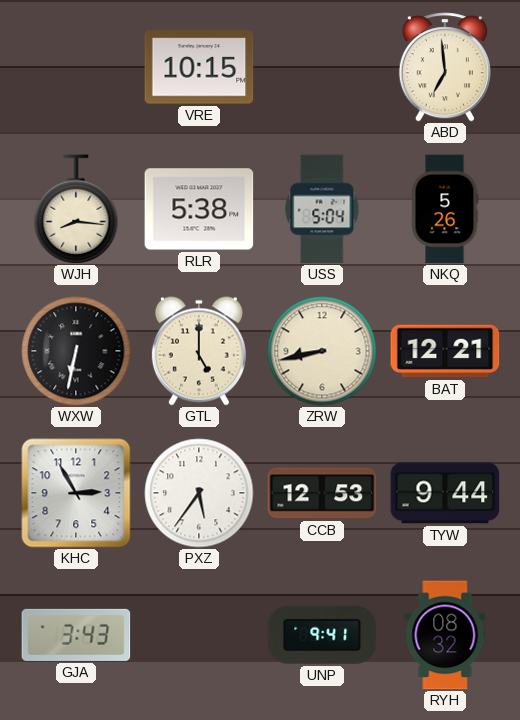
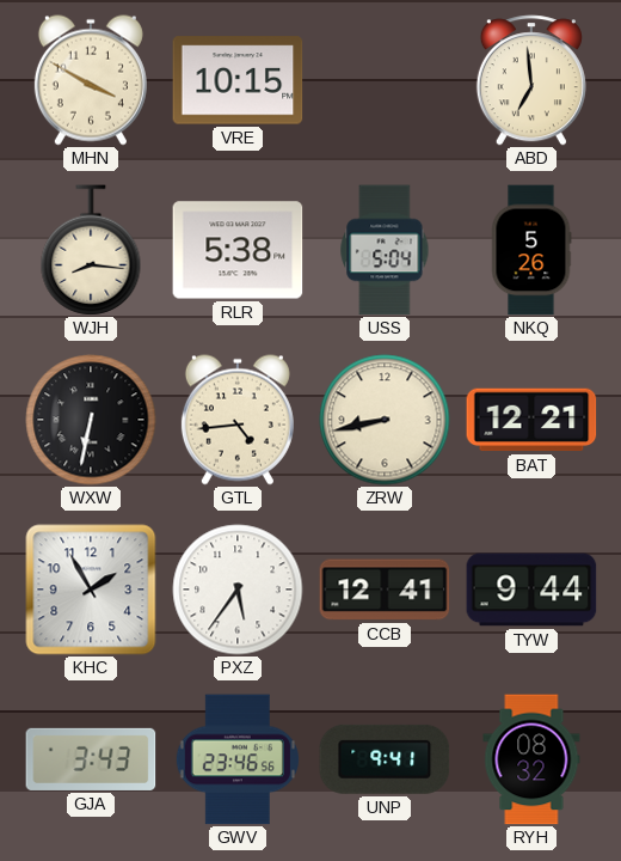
MHN: none -> 3:50 (91, 80)
GTL: 5:00 -> 4:44 (238, 420)
KHC: 2:55 -> 1:55 (91, 590)
CCB: 12:53 -> 12:41 (385, 590)
GWV: none -> 23:46 (238, 759)
